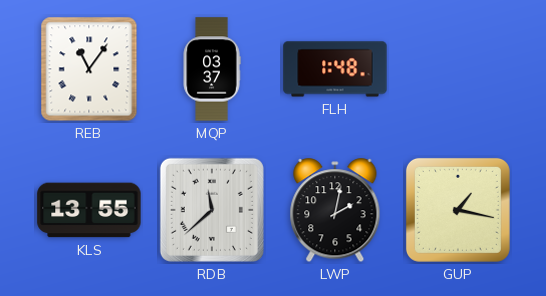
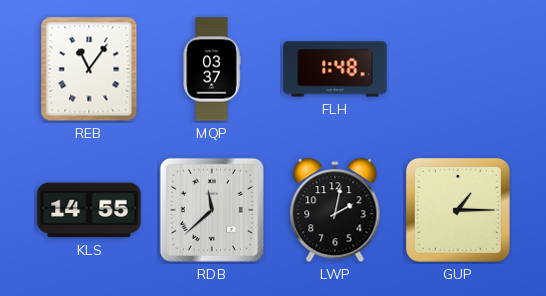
KLS: 13:55 -> 14:55 (89, 210)
GUP: 1:17 -> 1:15 (458, 210)
